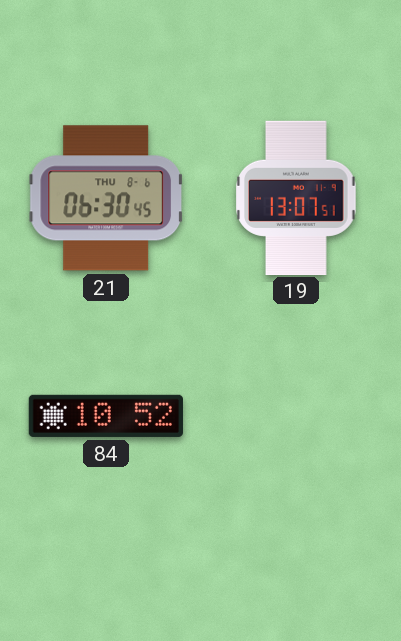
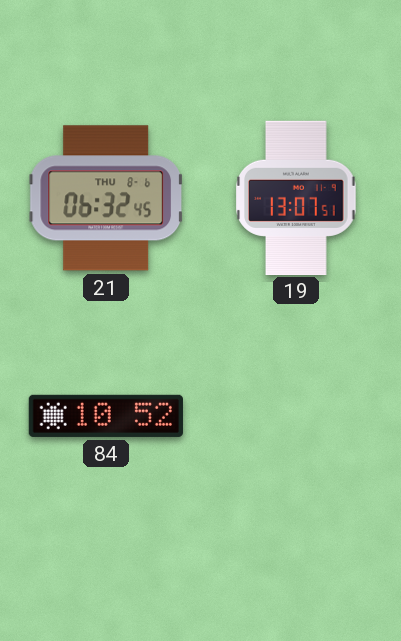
21: 06:30 -> 06:32 (105, 198)
